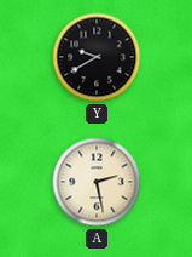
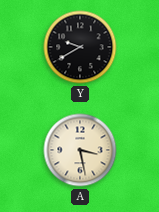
A: 2:28 -> 3:28 (80, 150)
